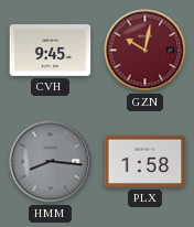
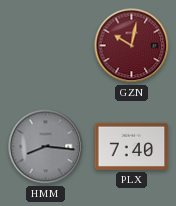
CVH: 9:45 -> none (51, 51)
PLX: 1:58 -> 7:40 (132, 146)
